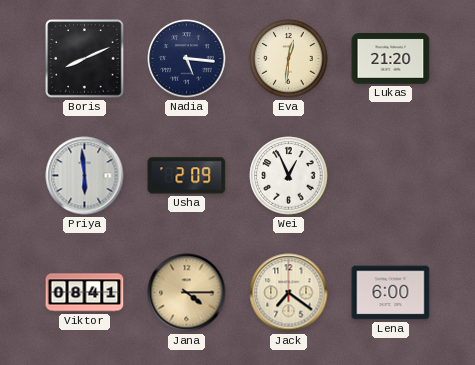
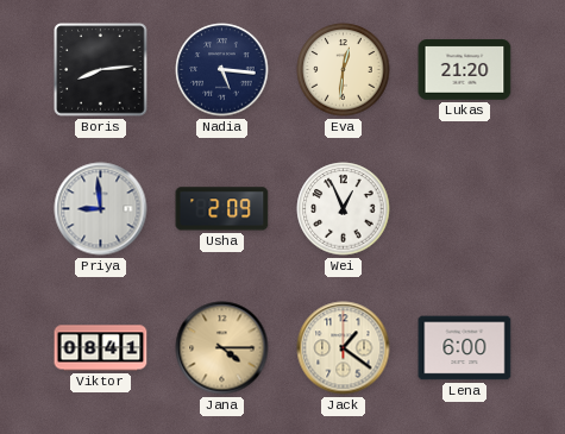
Boris: 8:11 -> 8:14 (101, 70)
Priya: 5:59 -> 8:59 (101, 209)
Jack: 7:21 -> 1:21 (344, 348)
